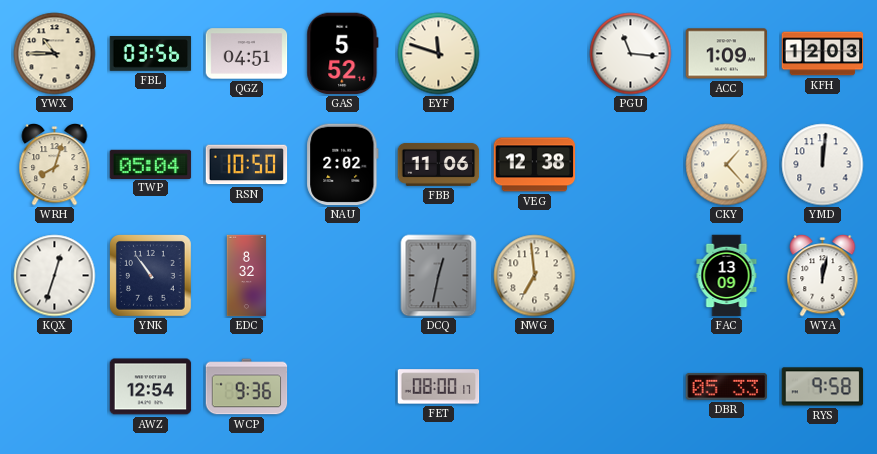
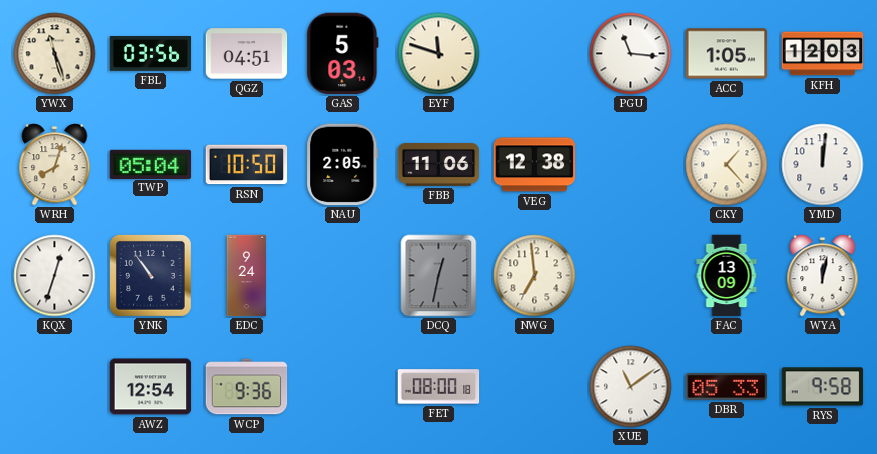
YWX: 10:45 -> 11:27 (55, 54)
GAS: 5:52 -> 5:03 (343, 54)
ACC: 1:09 -> 1:05 (727, 54)
NAU: 2:02 -> 2:05 (343, 165)
EDC: 8:32 -> 9:24 (247, 276)
FET: 08:00:17 -> 08:00:18 (439, 387)
XUE: none -> 11:09 (631, 387)
